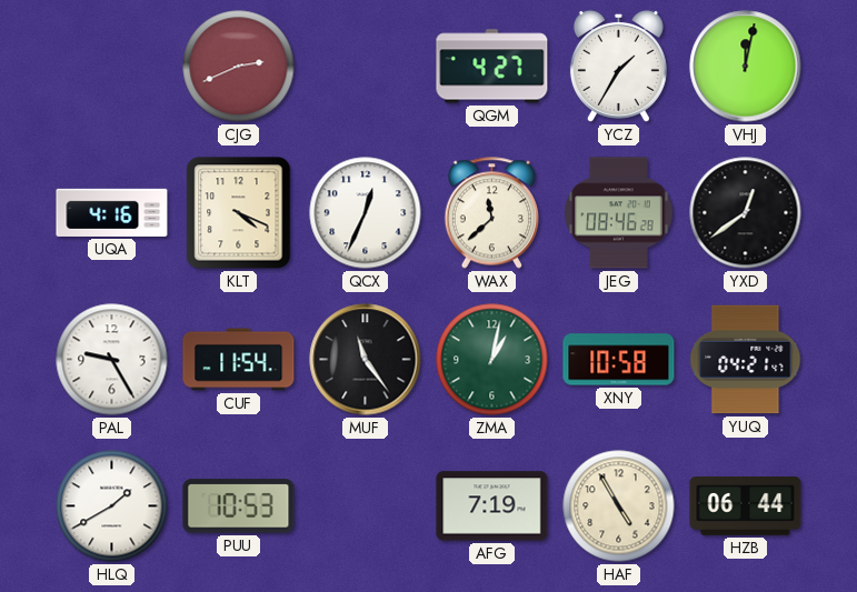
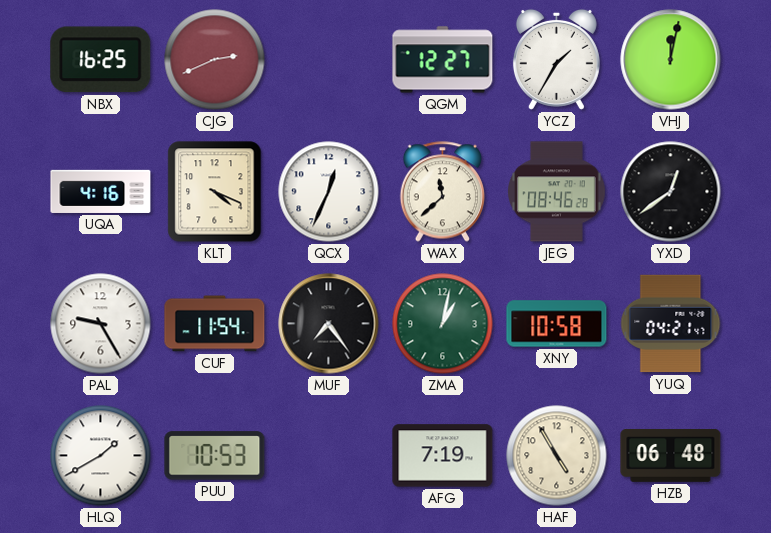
NBX: none -> 16:25 (101, 60)
QGM: 4:27 -> 12:27 (443, 60)
MUF: 11:24 -> 7:24 (329, 324)
HZB: 06:44 -> 06:48 (671, 456)
